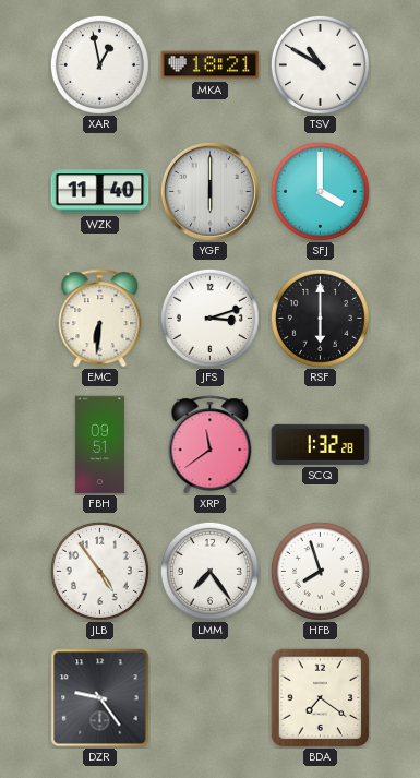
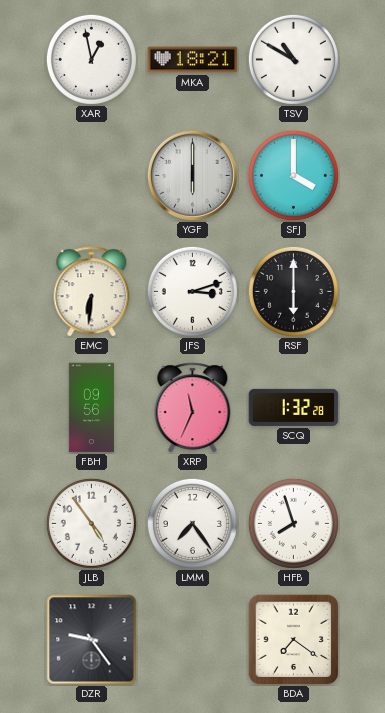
WZK: 11:40 -> none (100, 192)
FBH: 09:51 -> 09:56 (91, 408)
XRP: 11:39 -> 11:34 (193, 408)
